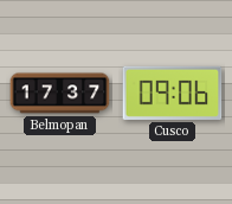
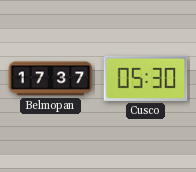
Cusco: 09:06 -> 05:30 (146, 78)
